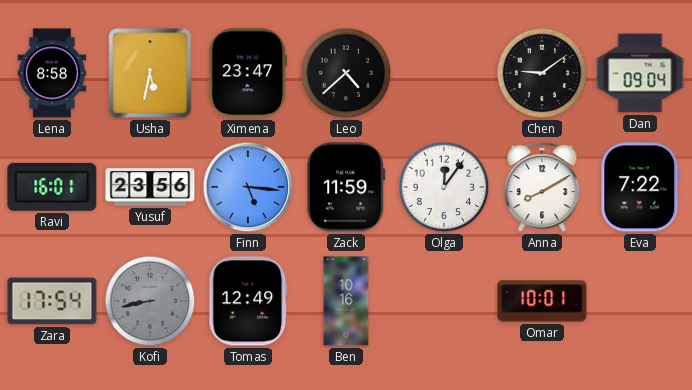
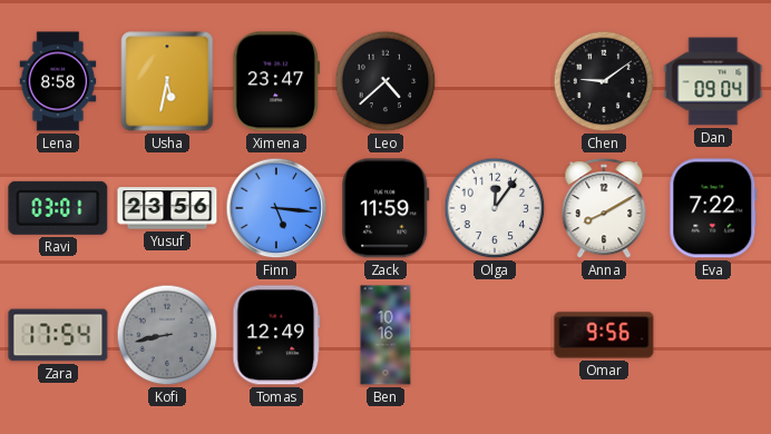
Ravi: 16:01 -> 03:01 (58, 208)
Omar: 10:01 -> 9:56 (604, 335)
